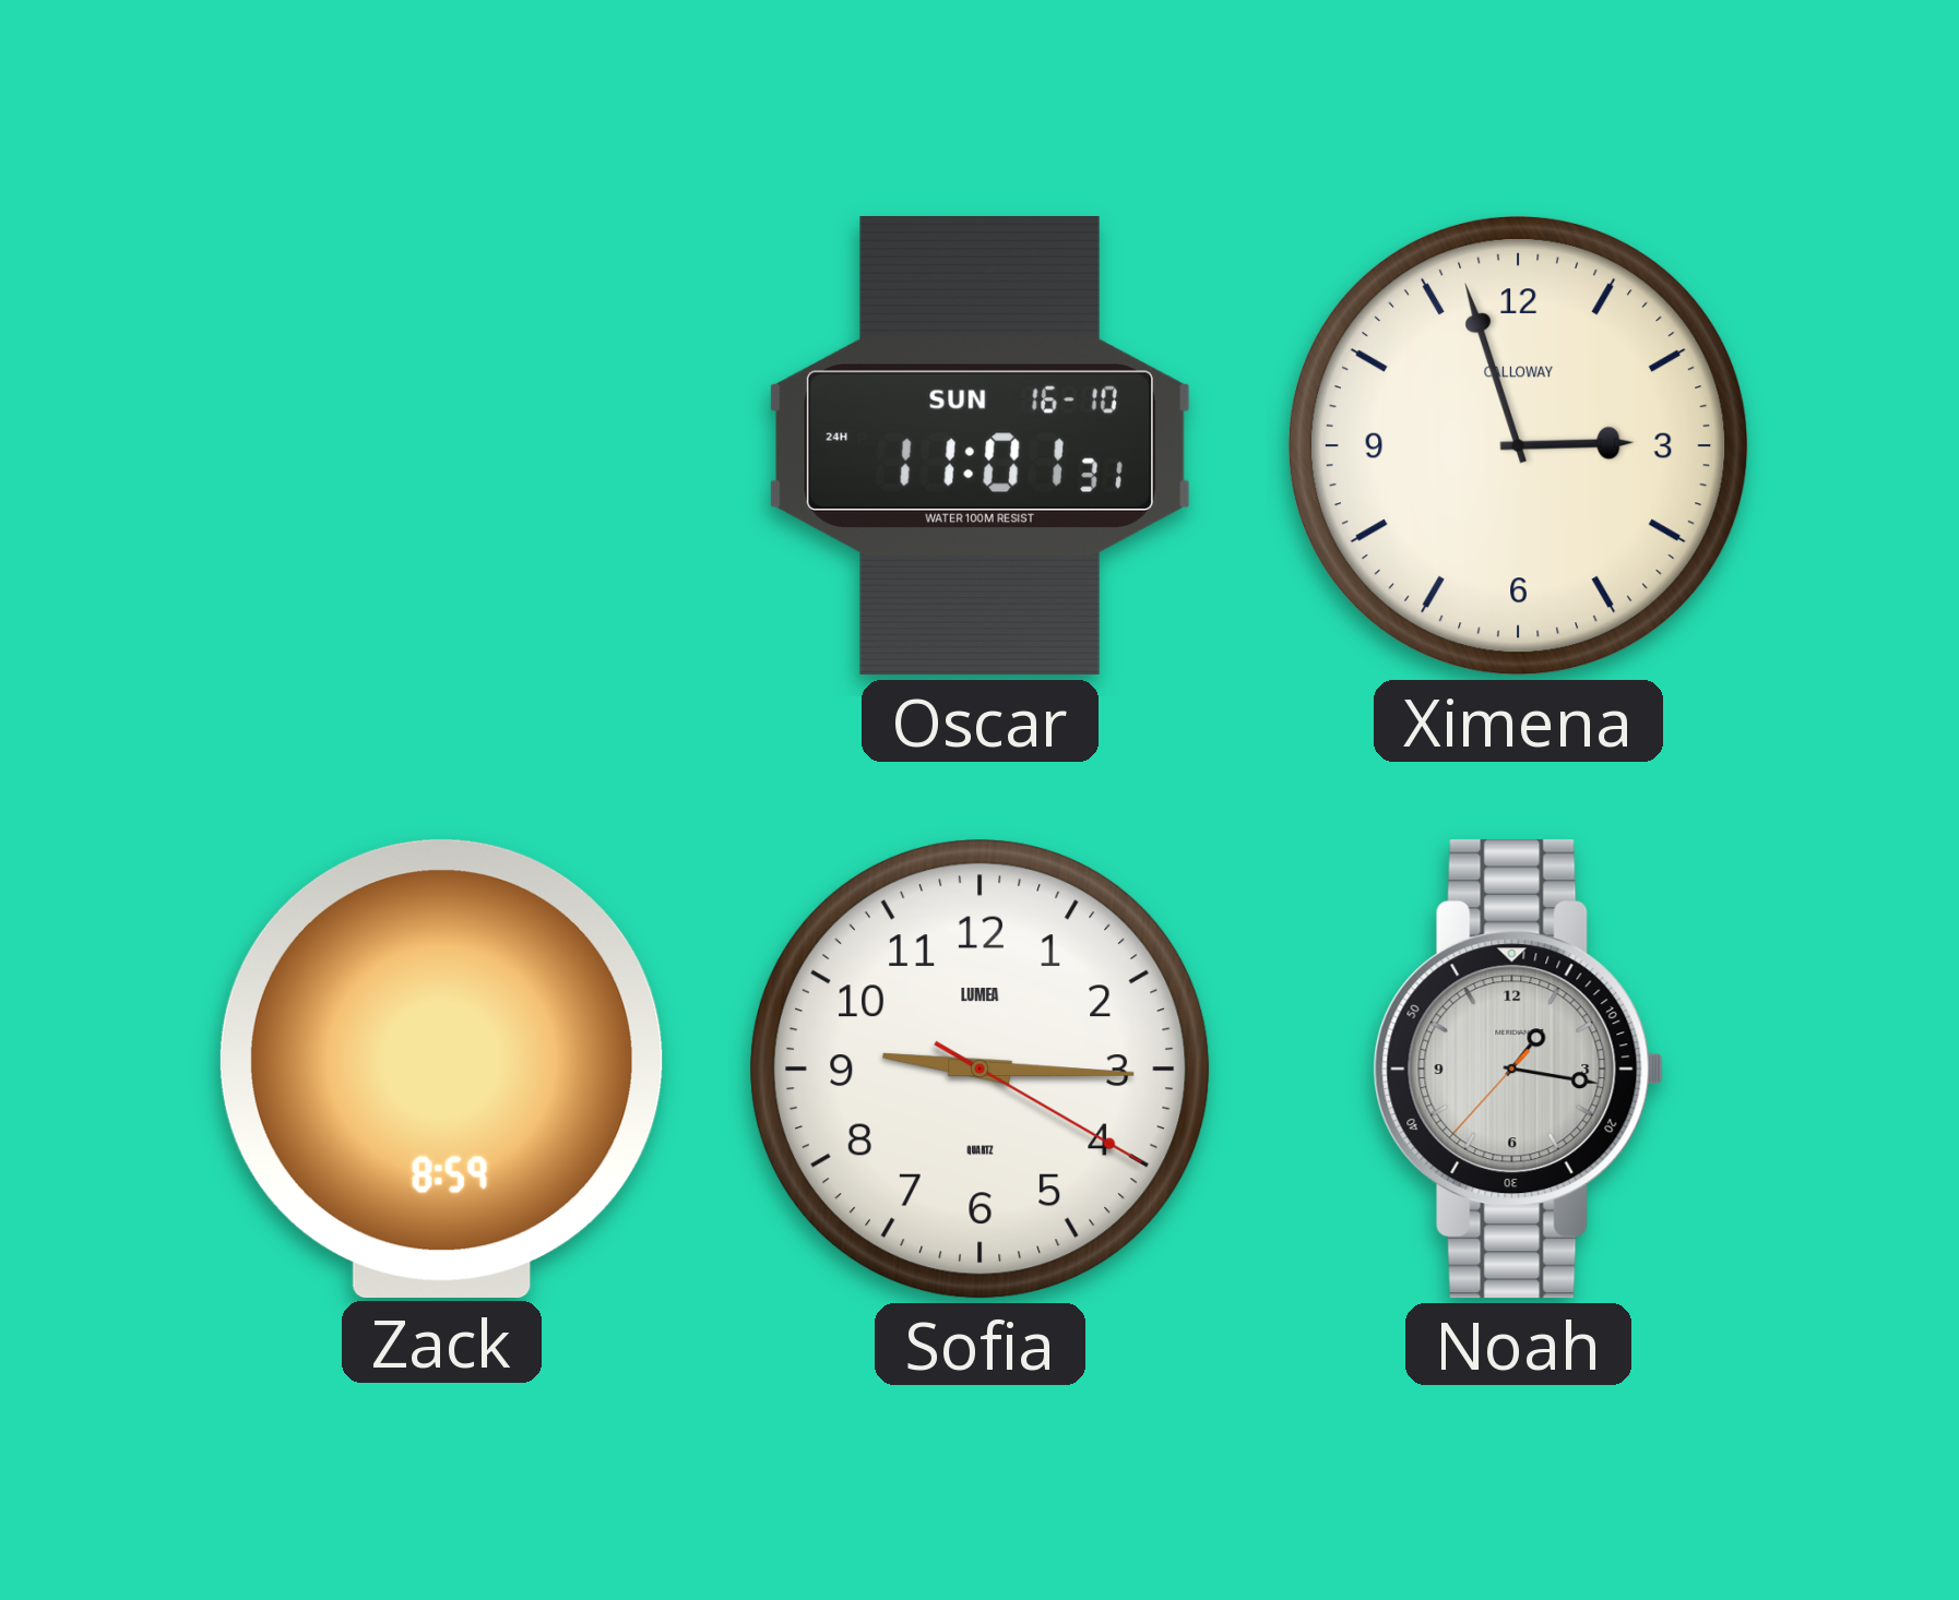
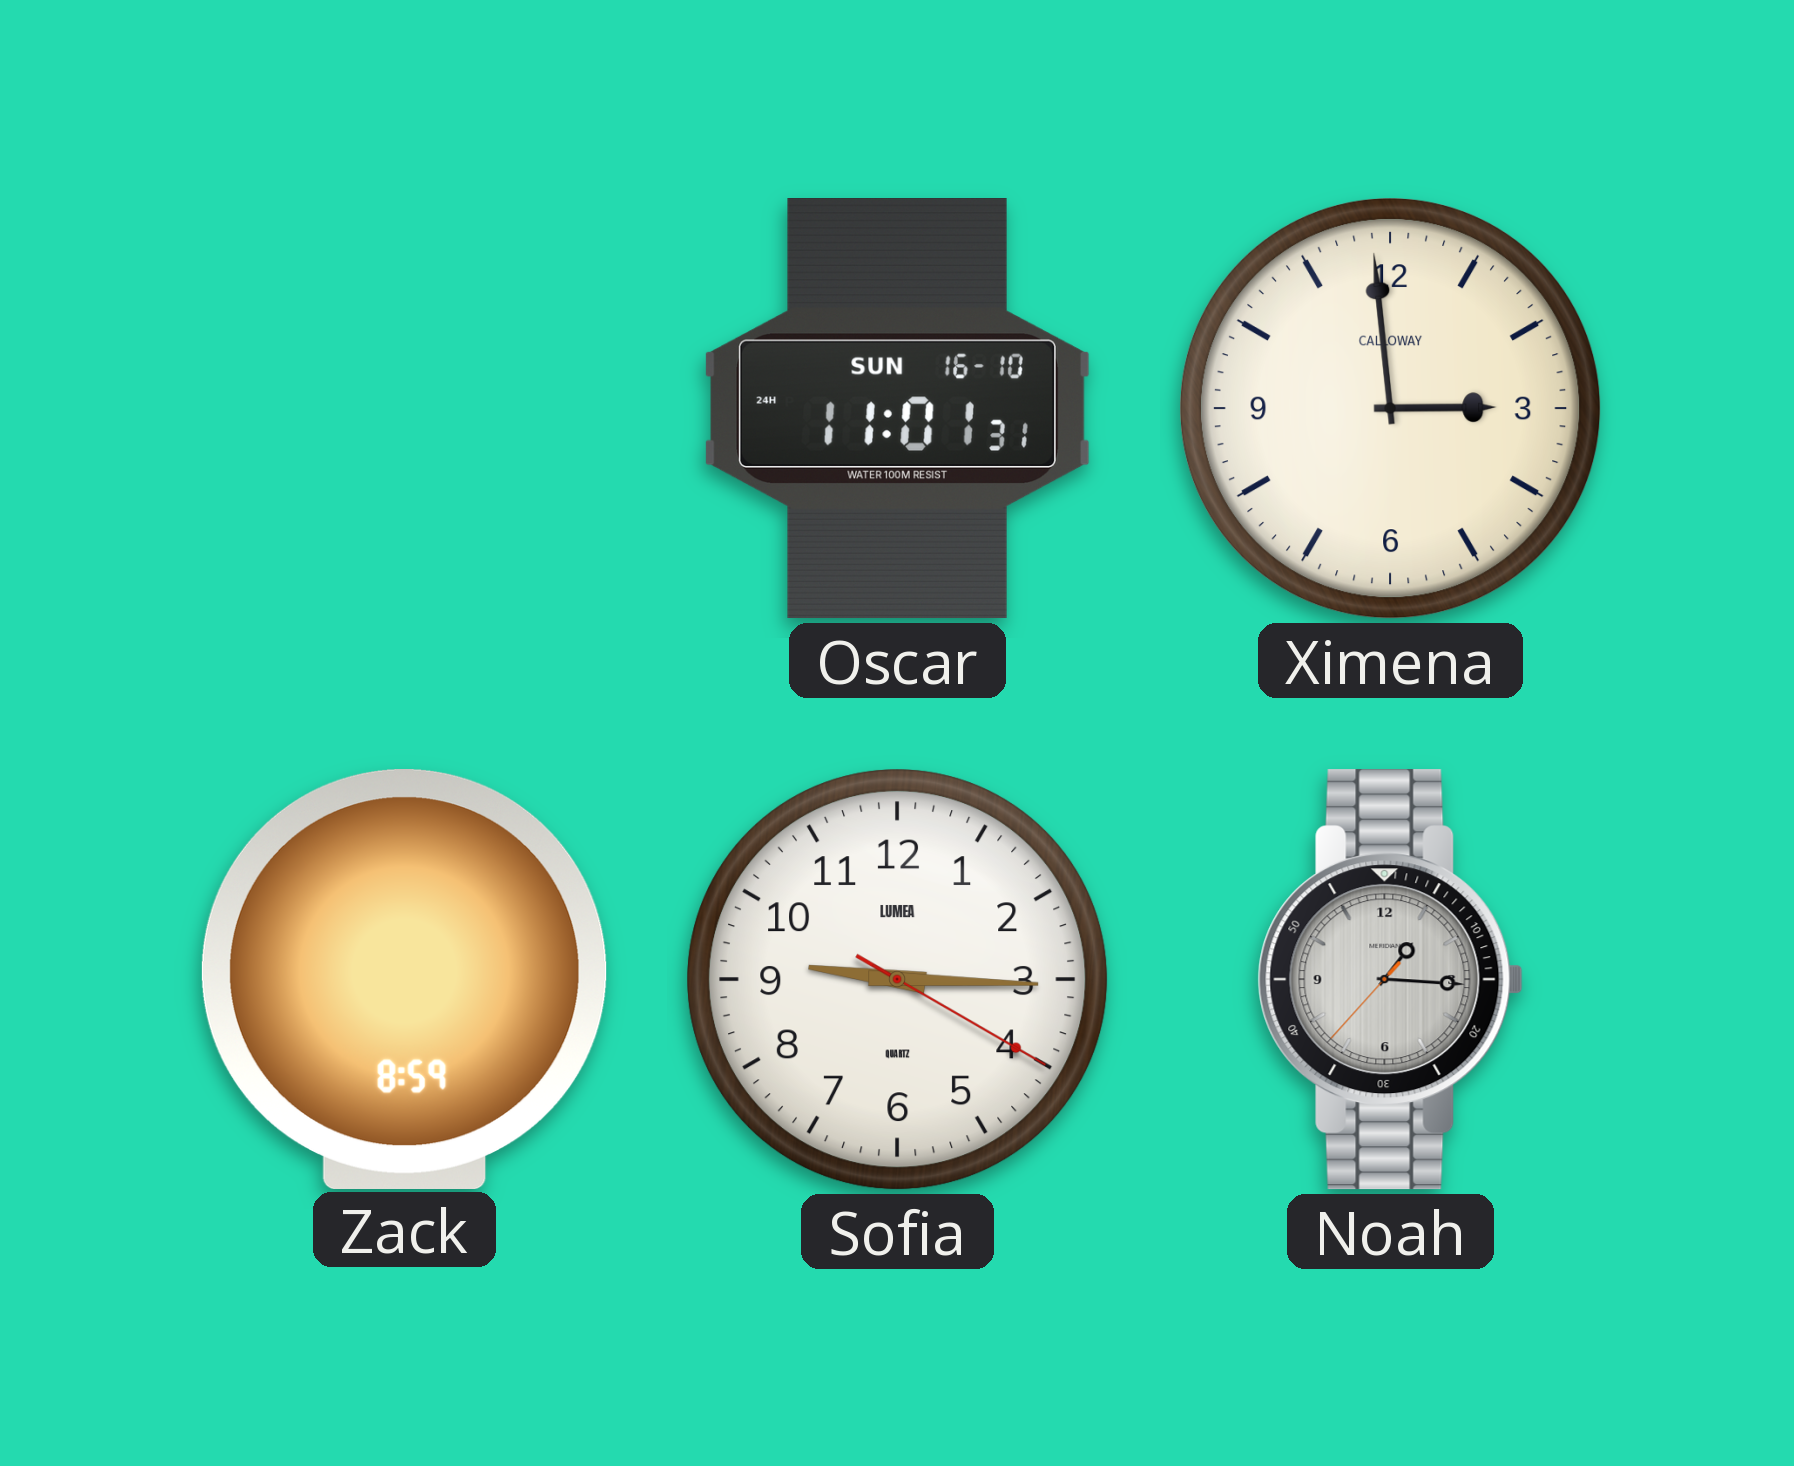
Ximena: 2:57 -> 2:59 (1391, 409)
Noah: 1:16 -> 1:15 (1390, 980)
